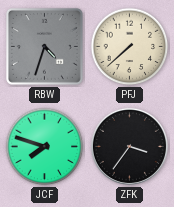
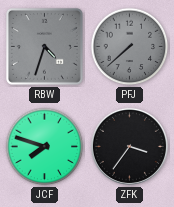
PFJ dial: cream -> grey (130, 47)
